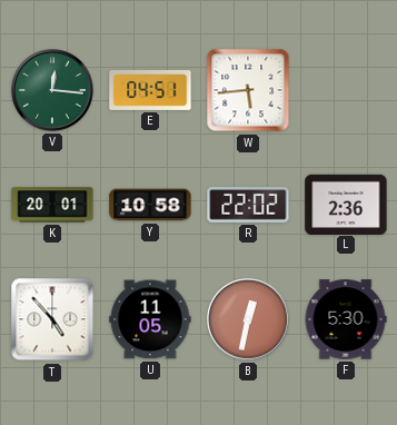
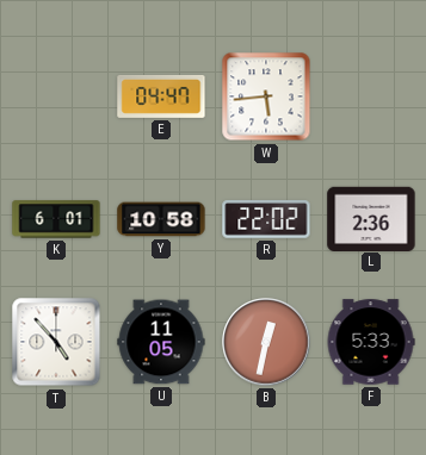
V: 12:16 -> none (52, 90)
E: 04:51 -> 04:47 (161, 96)
K: 20:01 -> 6:01 (56, 219)
F: 5:30 -> 5:33 (371, 342)
